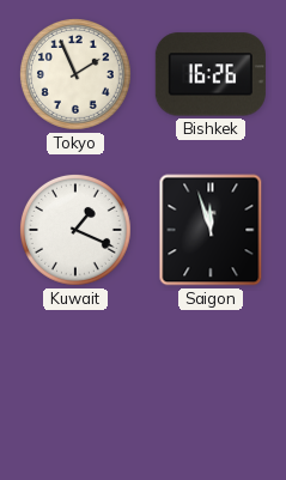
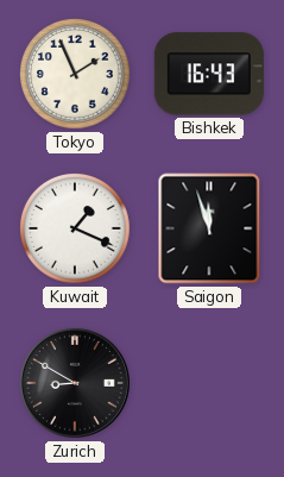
Bishkek: 16:26 -> 16:43 (209, 74)
Zurich: none -> 8:50 (75, 383)
